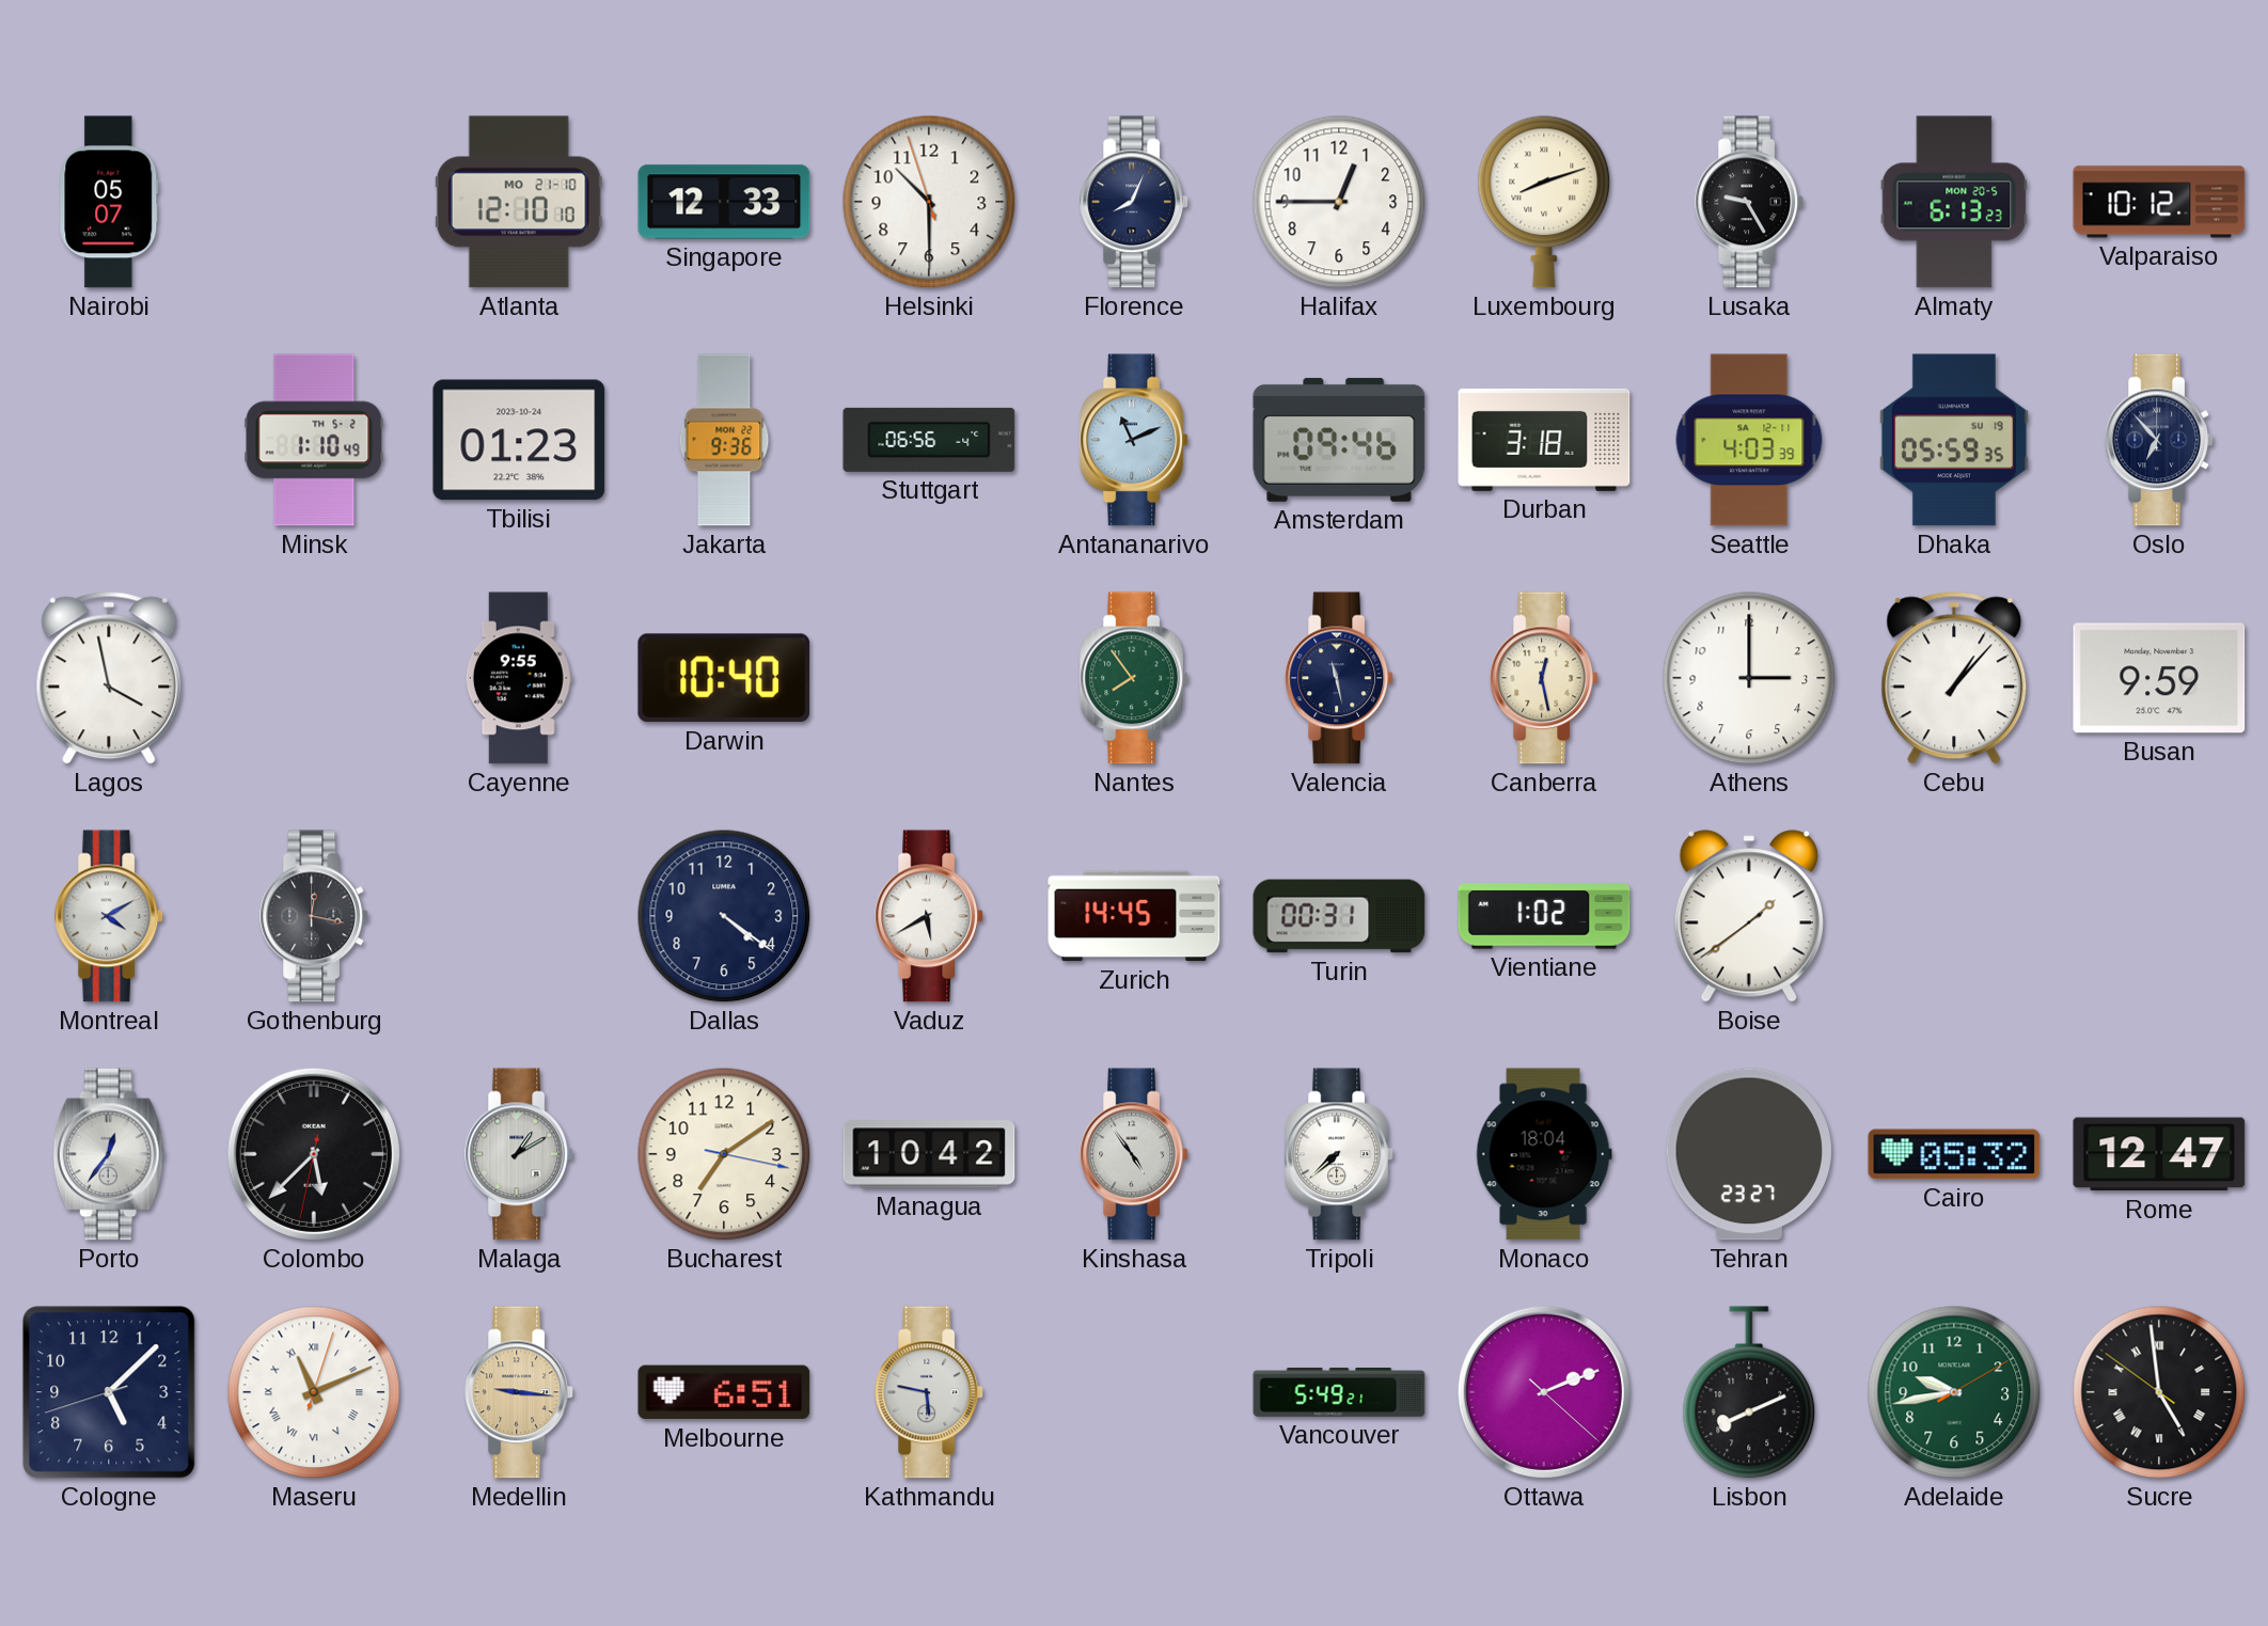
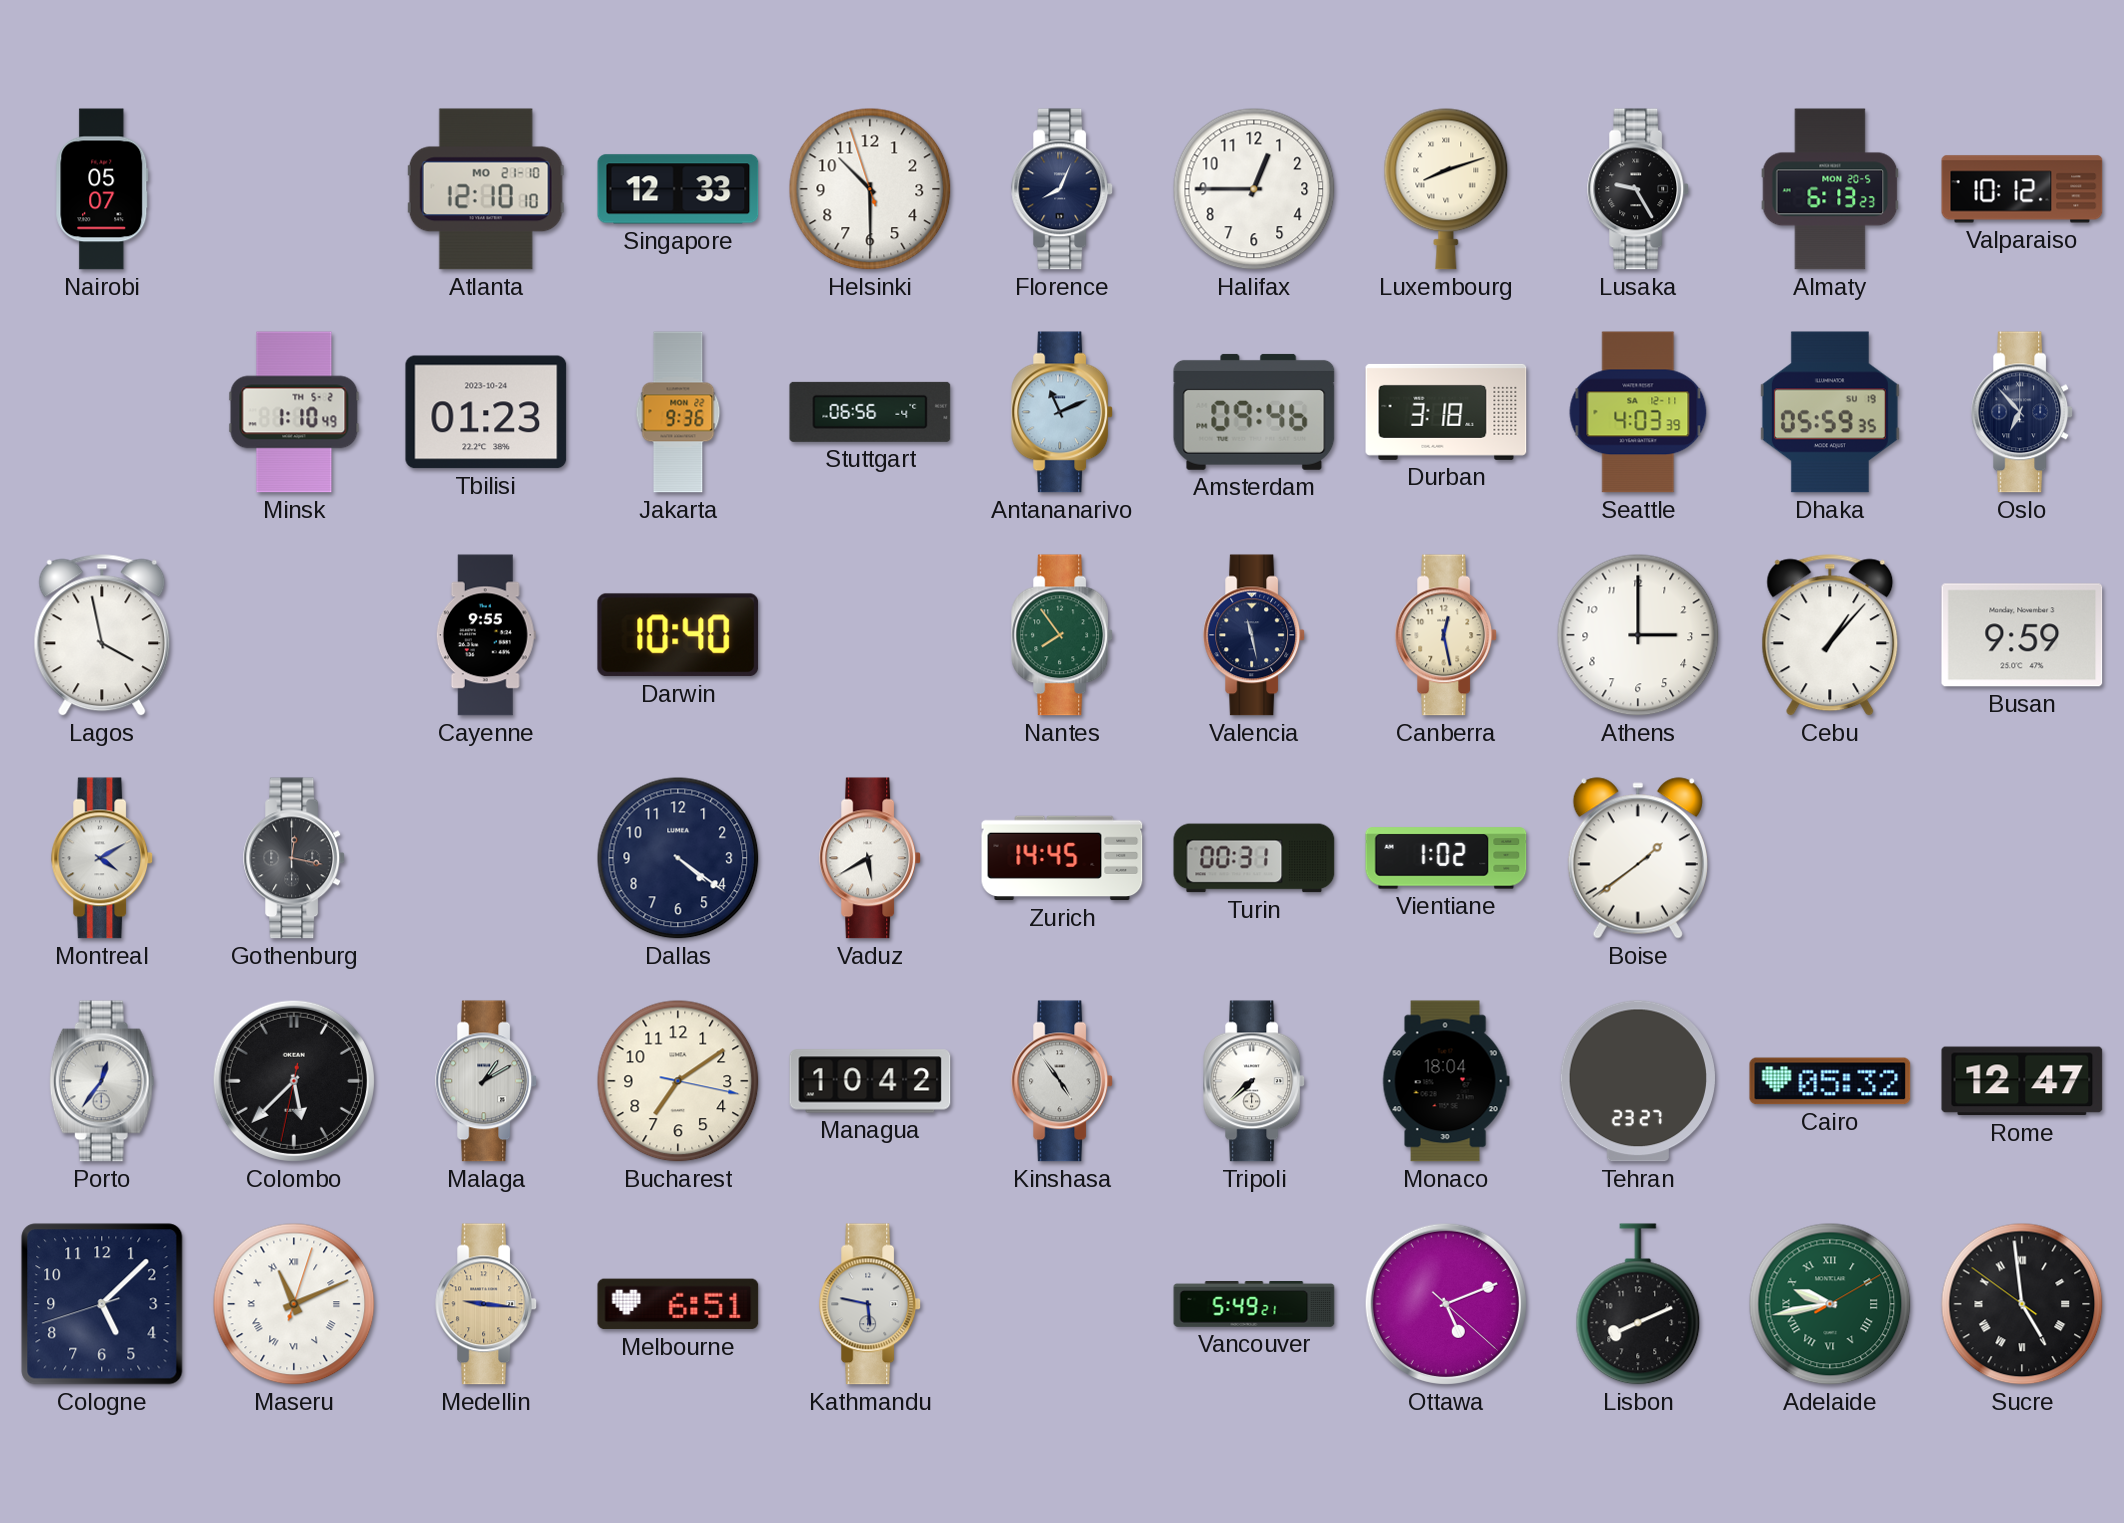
Ottawa: 2:11 -> 5:11 (1446, 1304)
Adelaide numerals: Arabic -> Roman (1830, 1304)
